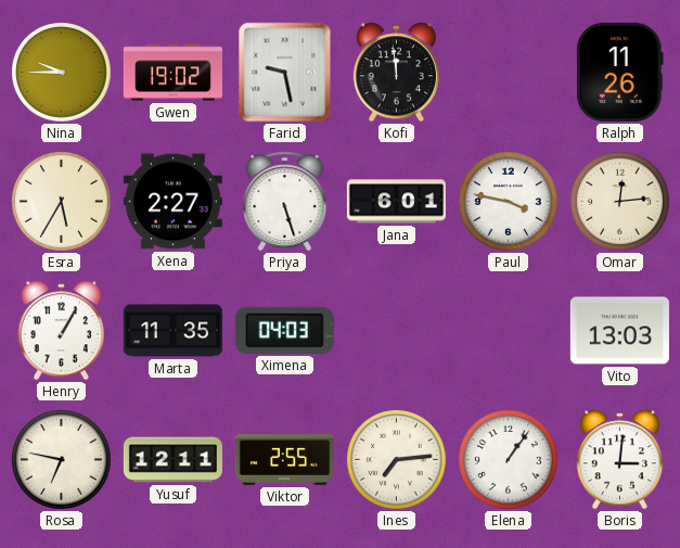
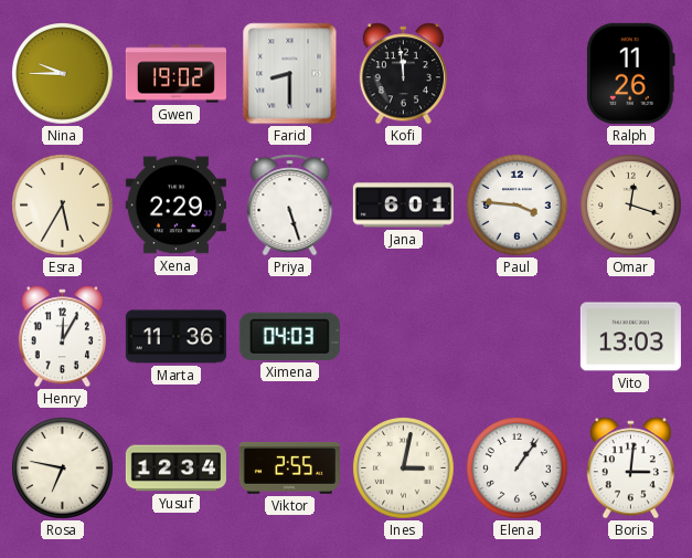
Farid: 9:28 -> 8:30 (290, 74)
Xena: 2:27 -> 2:29 (175, 206)
Paul: 3:47 -> 3:46 (518, 206)
Omar: 12:14 -> 12:18 (631, 206)
Henry: 1:05 -> 12:05 (62, 337)
Marta: 11:35 -> 11:36 (175, 337)
Yusuf: 12:11 -> 12:34 (175, 468)
Ines: 7:14 -> 3:02 (404, 468)
